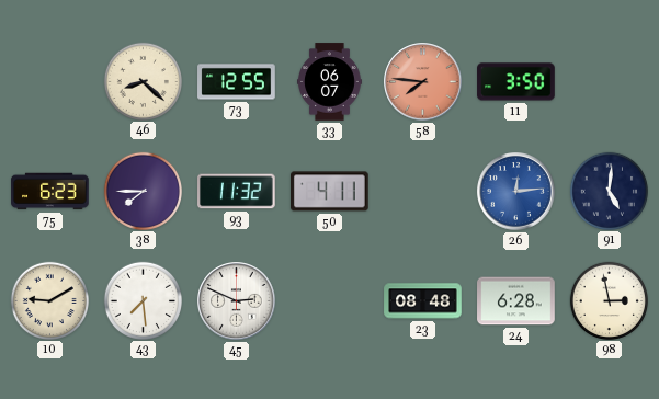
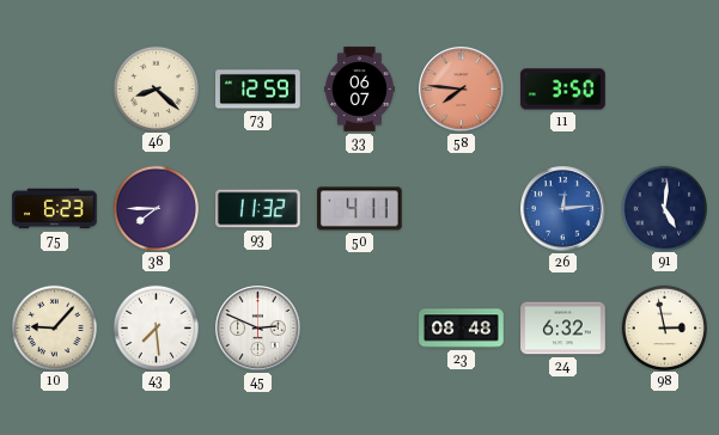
73: 12:55 -> 12:59 (258, 90)
10: 9:10 -> 9:07 (54, 327)
24: 6:28 -> 6:32 (563, 329)
